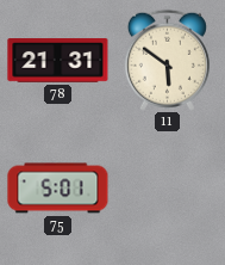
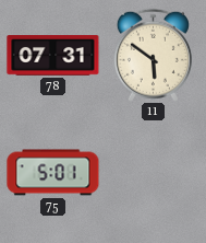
78: 21:31 -> 07:31 (53, 56)
